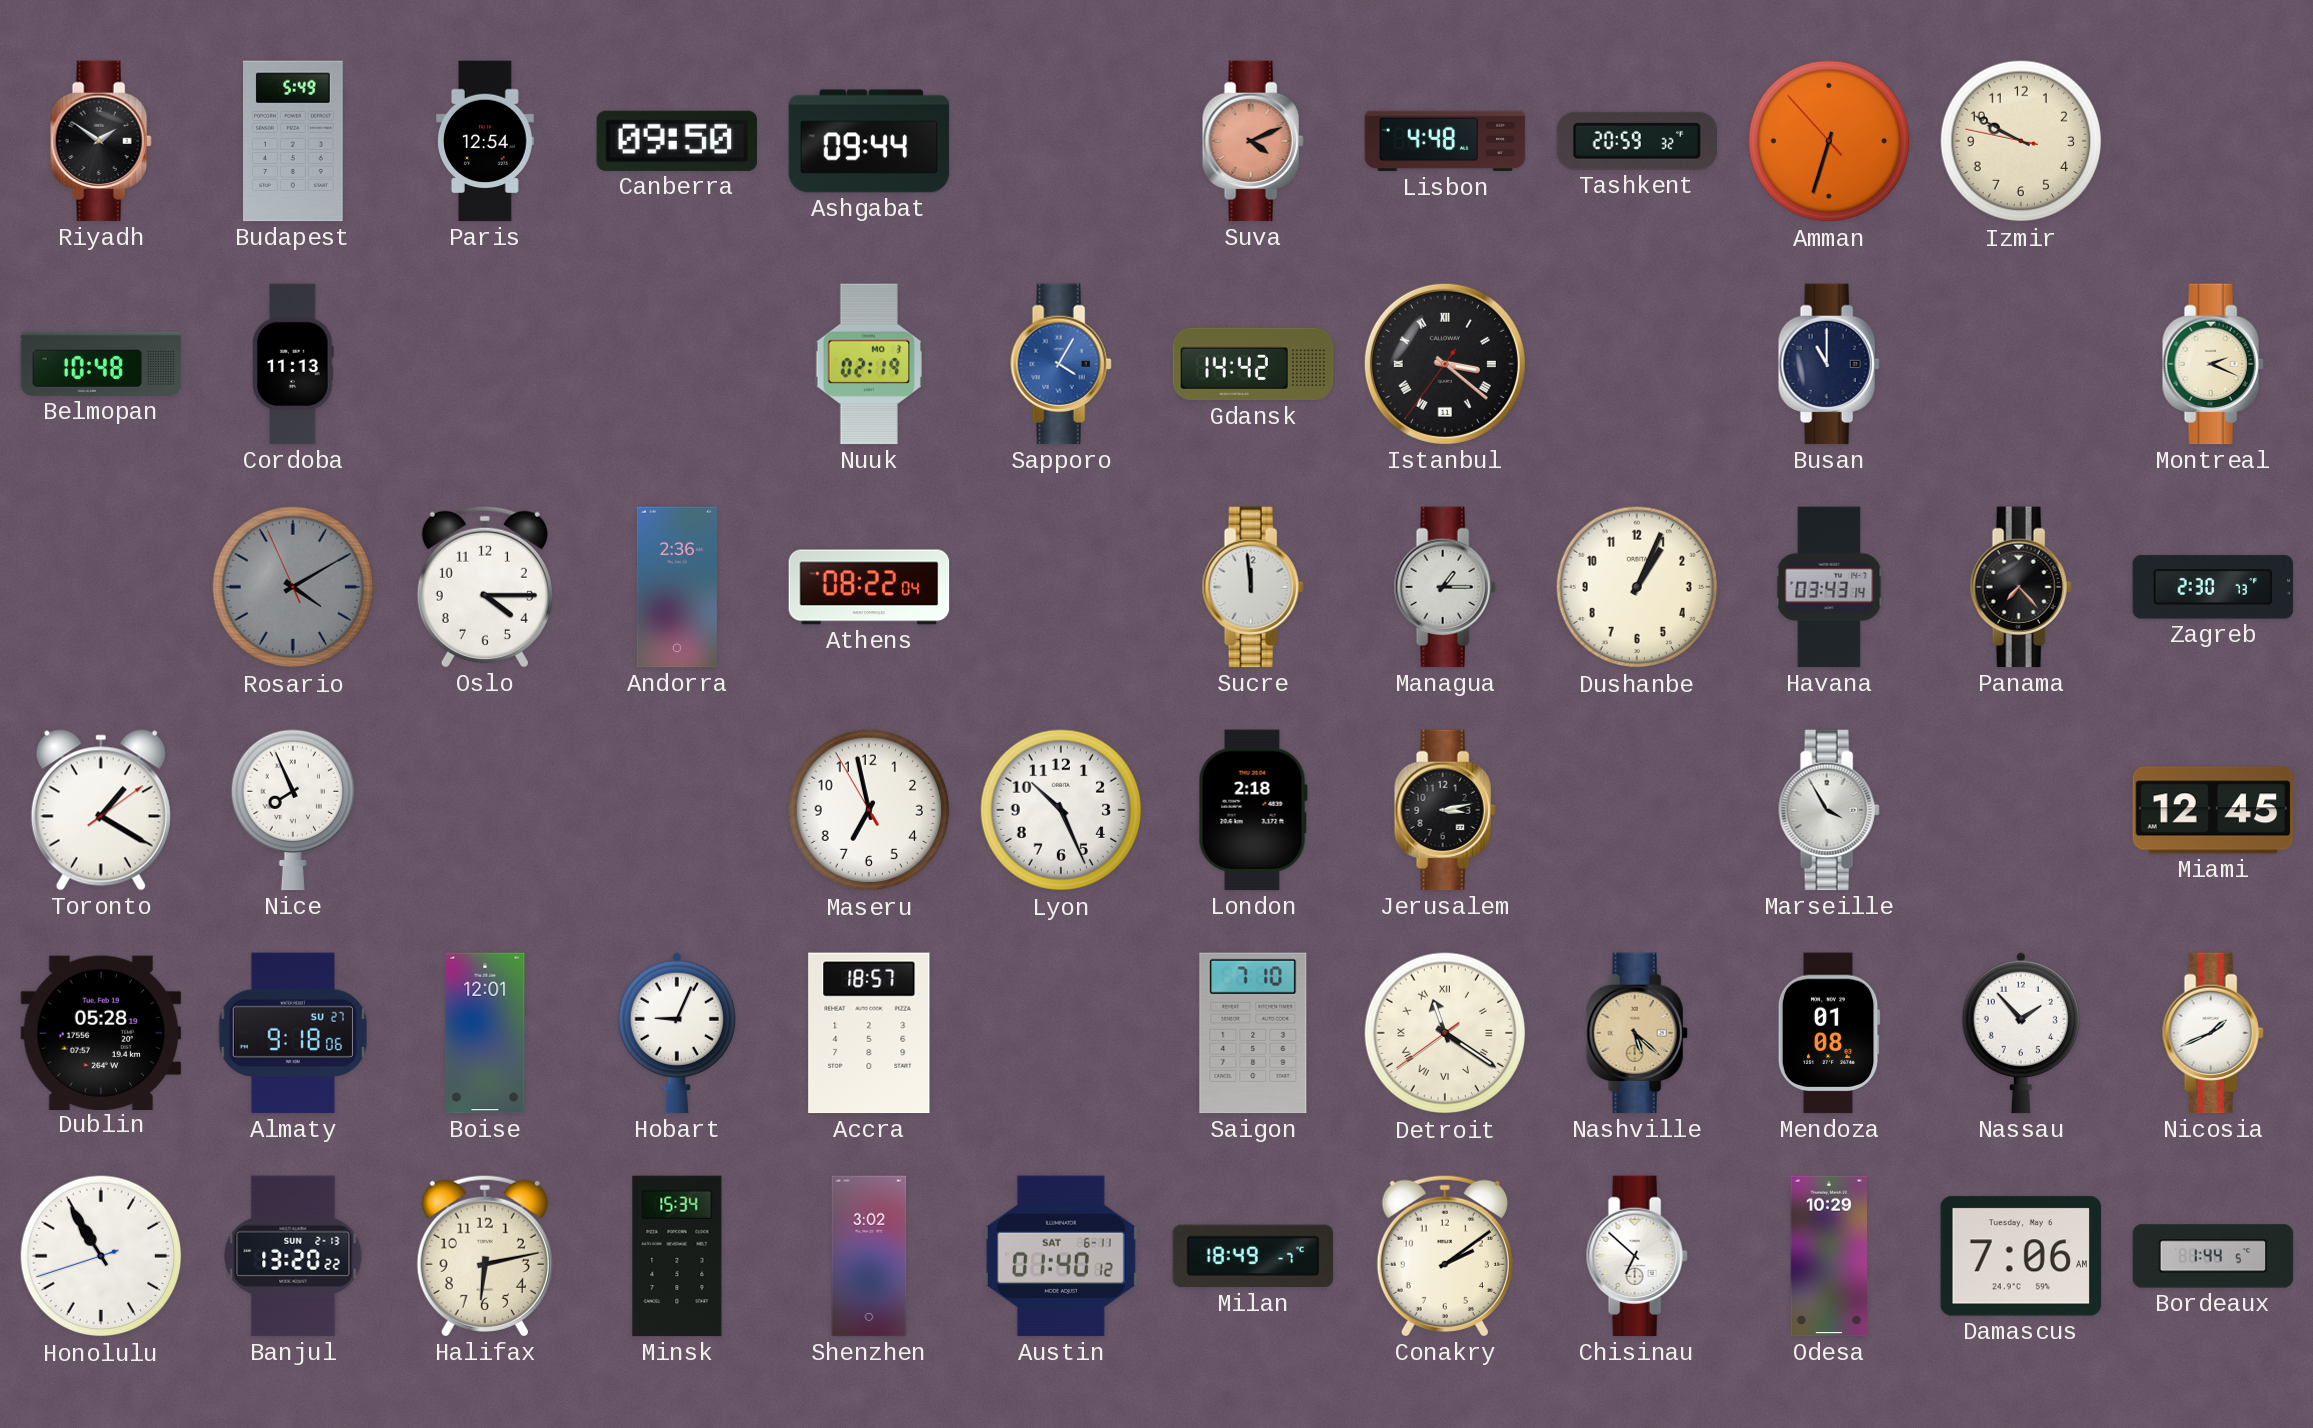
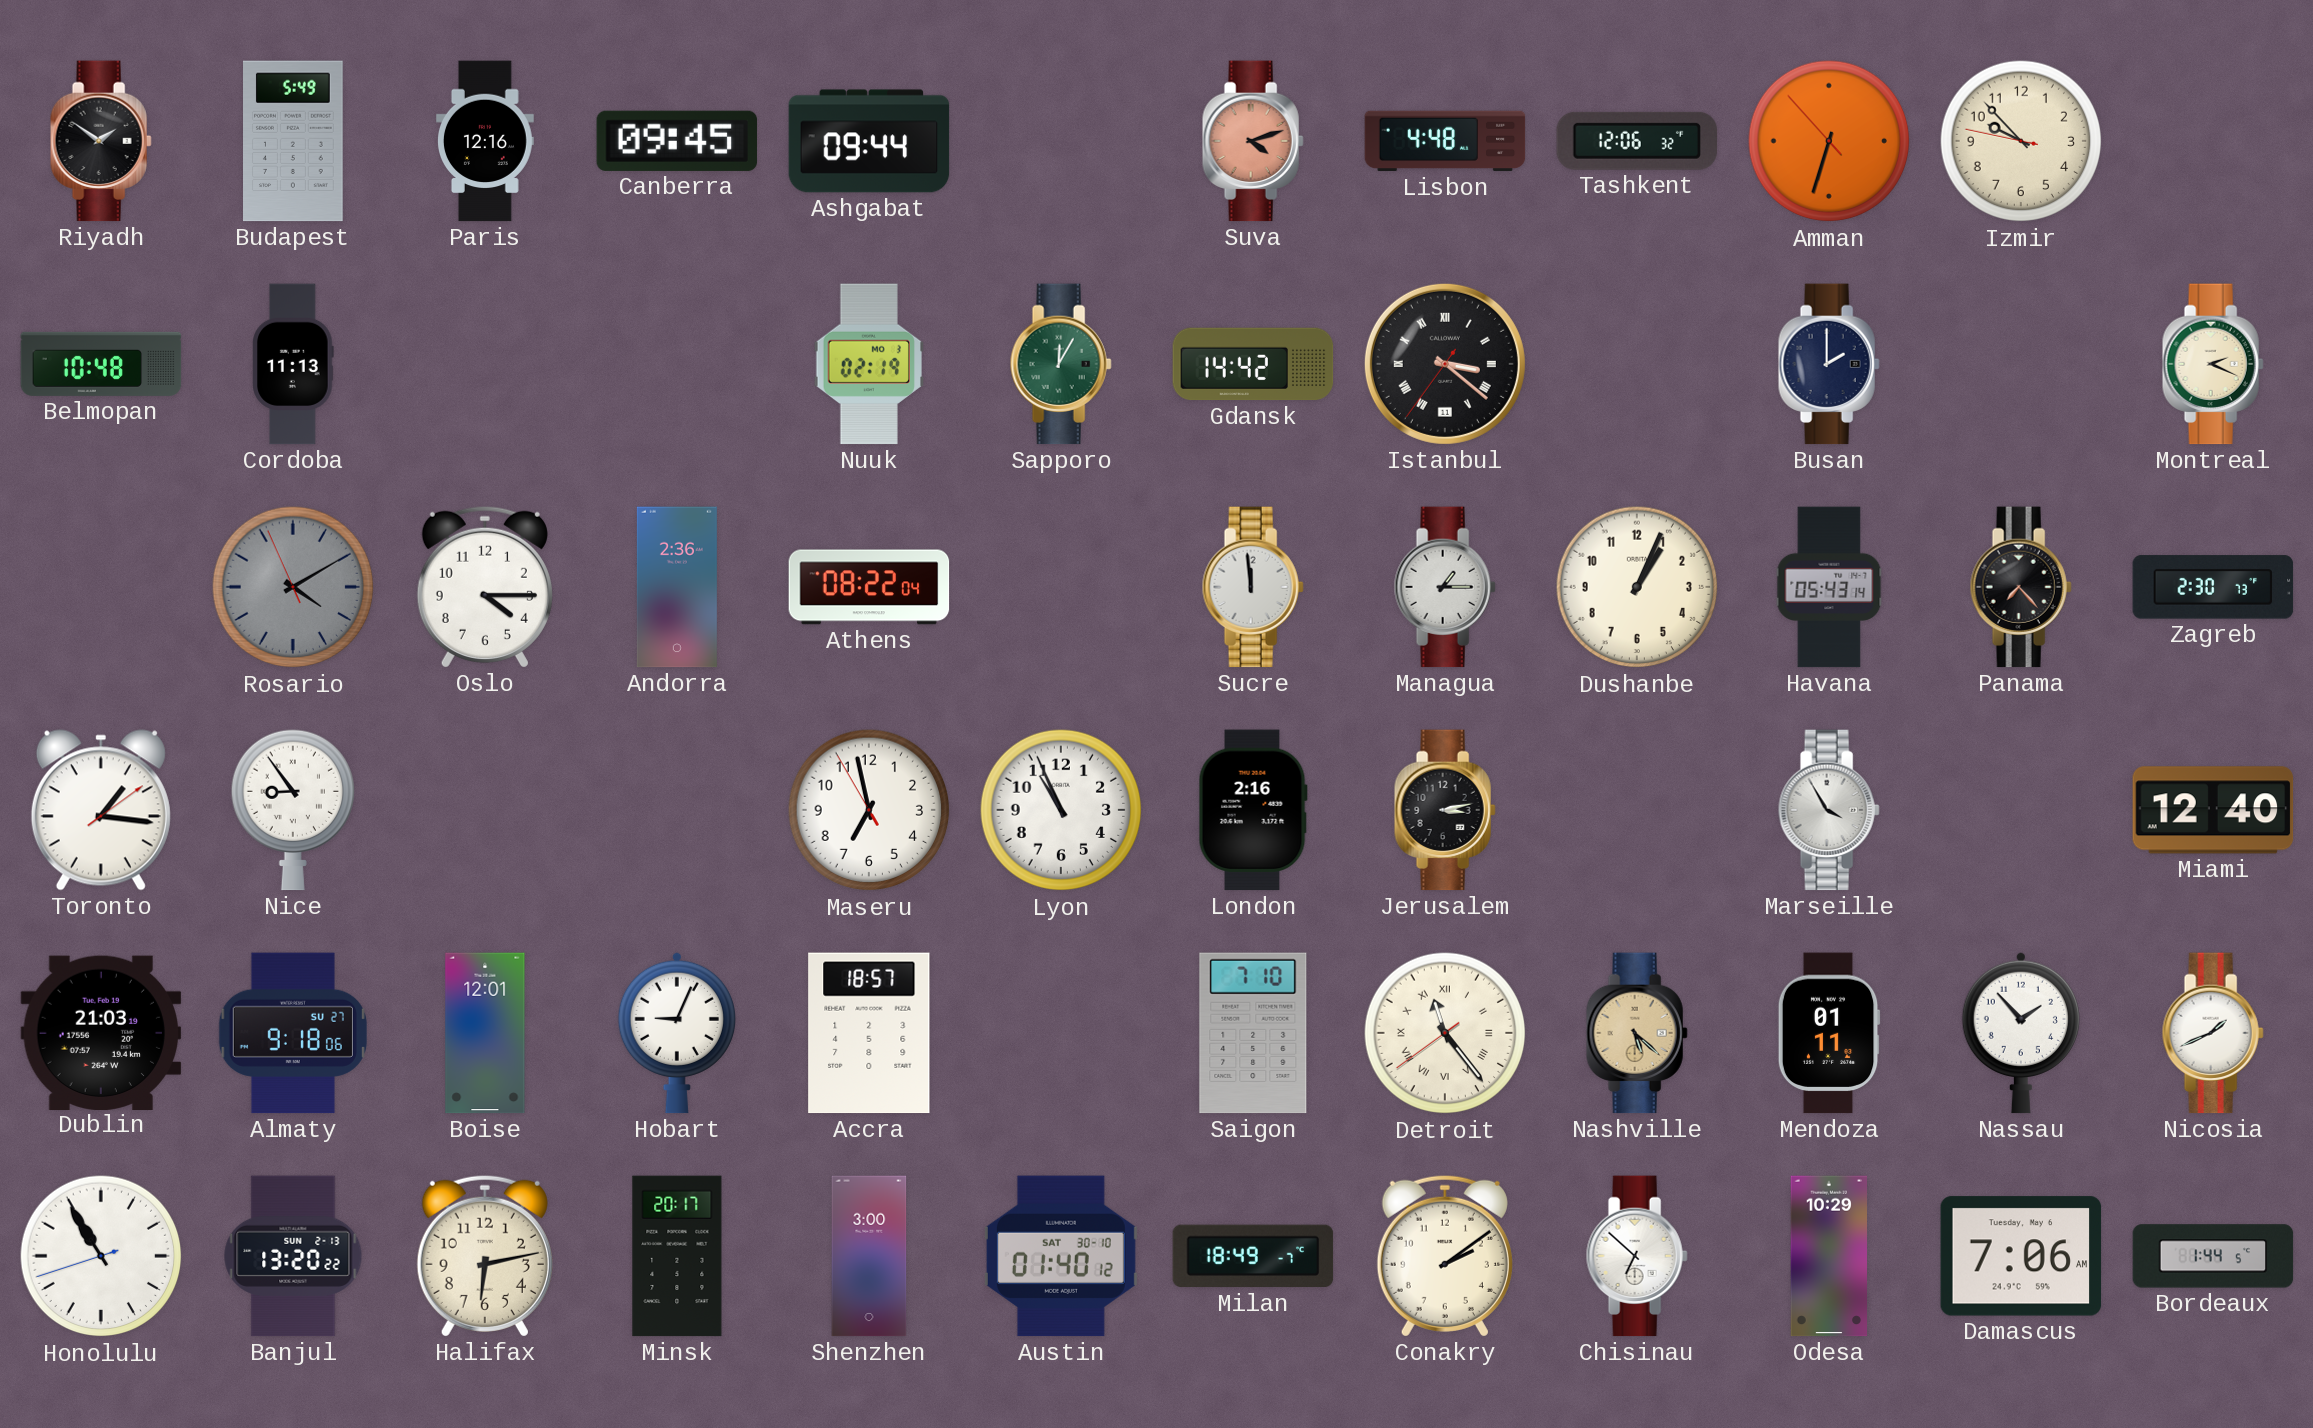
Paris: 12:54 -> 12:16 (485, 141)
Canberra: 09:50 -> 09:45 (677, 141)
Suva: 4:11 -> 4:12 (1253, 141)
Tashkent: 20:59 -> 12:06 (1637, 141)
Izmir: 9:49 -> 9:52 (2021, 141)
Sapporo: 4:05 -> 12:05 (1061, 364)
Sapporo dial: blue -> green (1061, 364)
Busan: 11:00 -> 2:00 (1829, 364)
Havana: 03:43 -> 05:43 (1829, 587)
Toronto: 1:20 -> 1:16 (101, 810)
Nice: 7:56 -> 8:54 (292, 810)
Lyon: 10:26 -> 10:56 (1061, 810)
London: 2:18 -> 2:16 (1253, 810)
Miami: 12:45 -> 12:40 (2213, 810)
Dublin: 05:28 -> 21:03 (101, 1032)
Detroit: 11:20 -> 11:23 (1445, 1033)
Mendoza: 01:08 -> 01:11 (1829, 1033)
Minsk: 15:34 -> 20:17 (677, 1256)
Shenzhen: 3:02 -> 3:00 (869, 1256)
Austin date: SAT 6-11 -> SAT 30-10 (1061, 1256)
